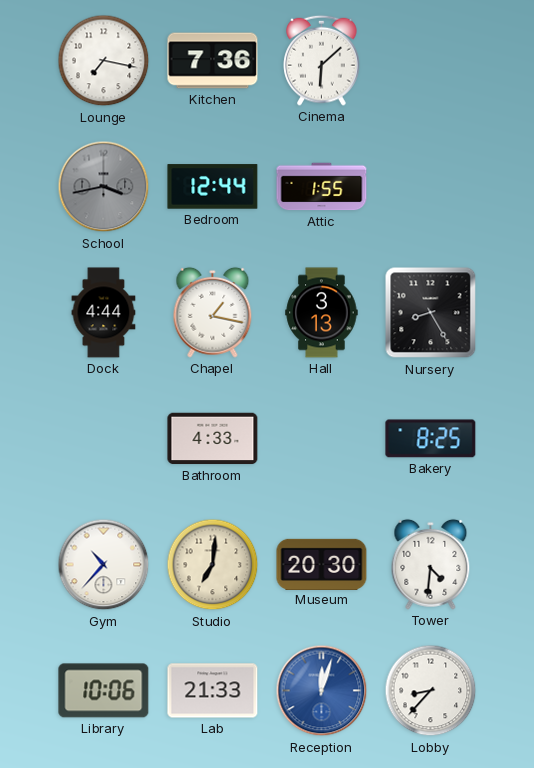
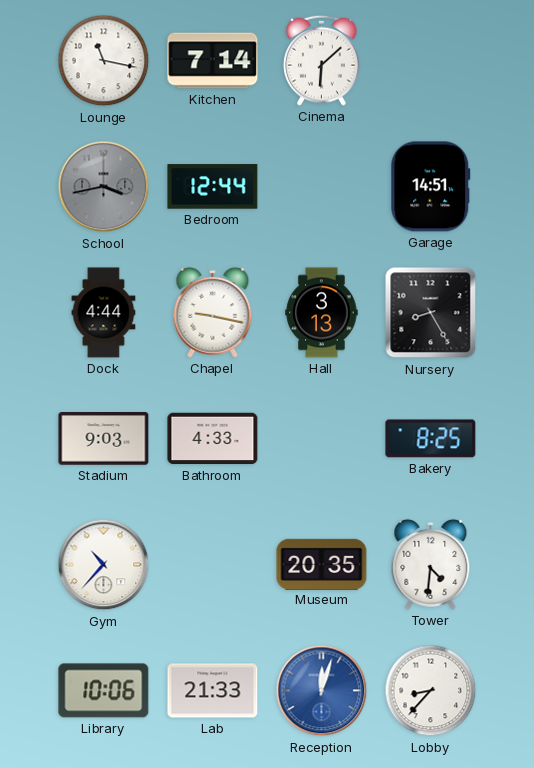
Lounge: 7:17 -> 11:17 (104, 61)
Kitchen: 7:36 -> 7:14 (213, 61)
Attic: 1:55 -> none (322, 187)
Garage: none -> 14:51 (431, 187)
Chapel: 1:17 -> 9:17 (213, 312)
Stadium: none -> 9:03 (104, 439)
Studio: 7:01 -> none (213, 565)
Museum: 20:30 -> 20:35 (322, 564)
